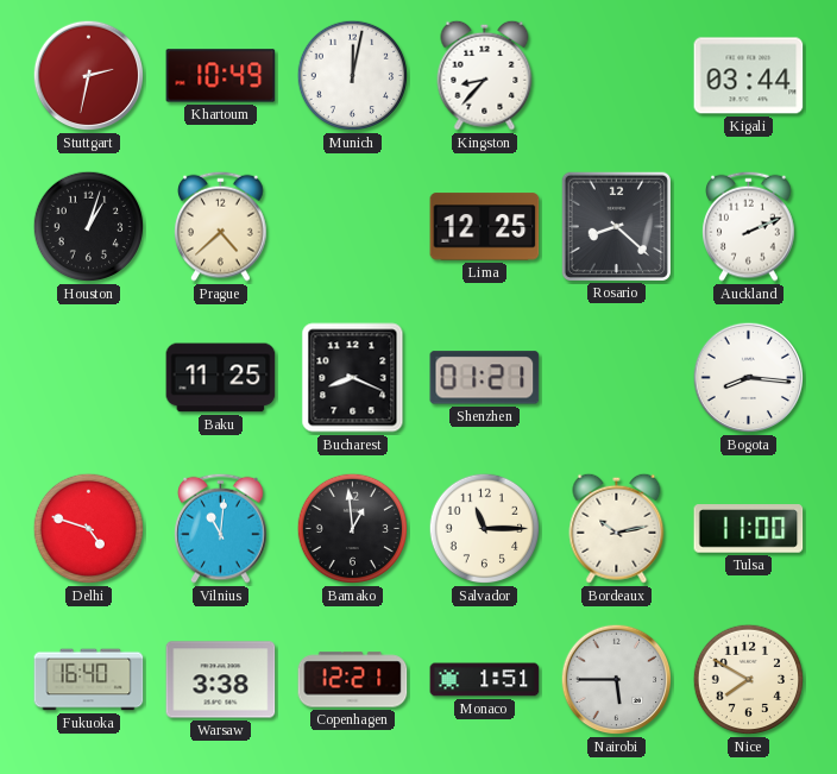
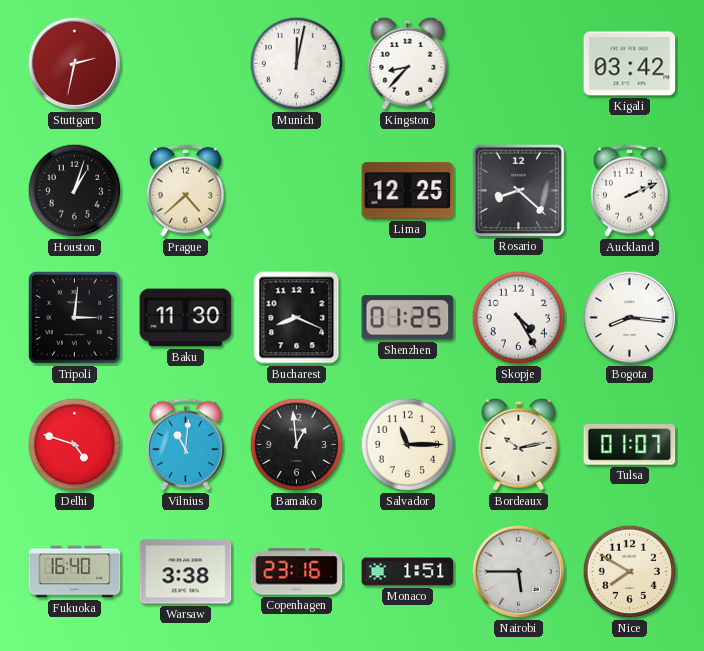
Khartoum: 10:49 -> none (221, 76)
Kigali: 03:44 -> 03:42 (630, 64)
Tripoli: none -> 3:01 (75, 318)
Baku: 11:25 -> 11:30 (186, 318)
Shenzhen: 01:21 -> 01:25 (408, 318)
Skopje: none -> 4:25 (519, 318)
Tulsa: 11:00 -> 01:07 (630, 445)
Copenhagen: 12:21 -> 23:16 (297, 572)
